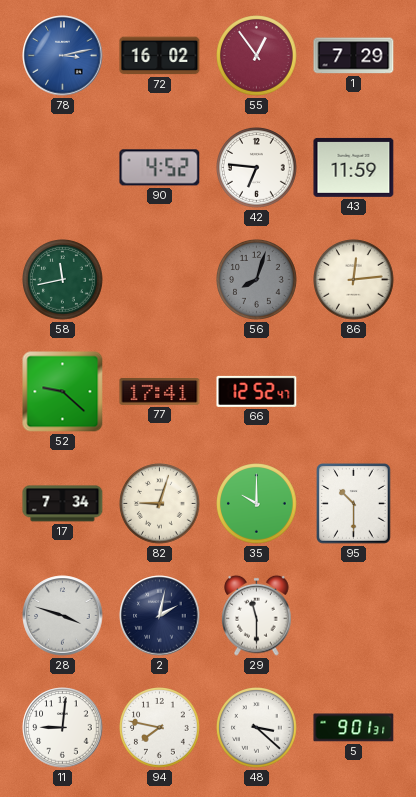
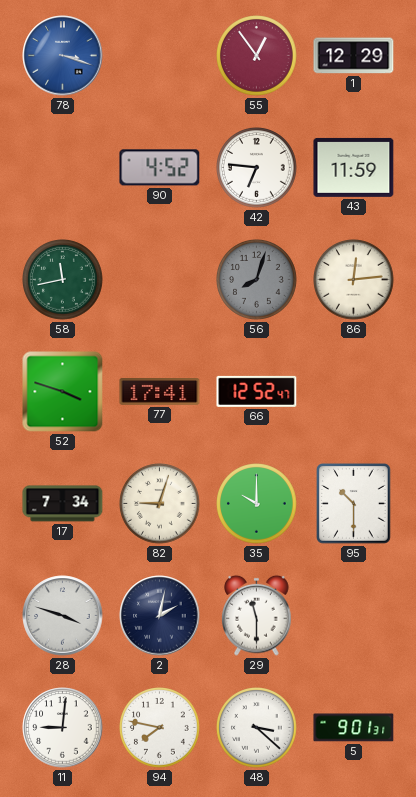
78: 3:13 -> 3:18 (63, 56)
72: 16:02 -> none (160, 56)
1: 7:29 -> 12:29 (354, 56)
52: 9:22 -> 3:48 (63, 392)
